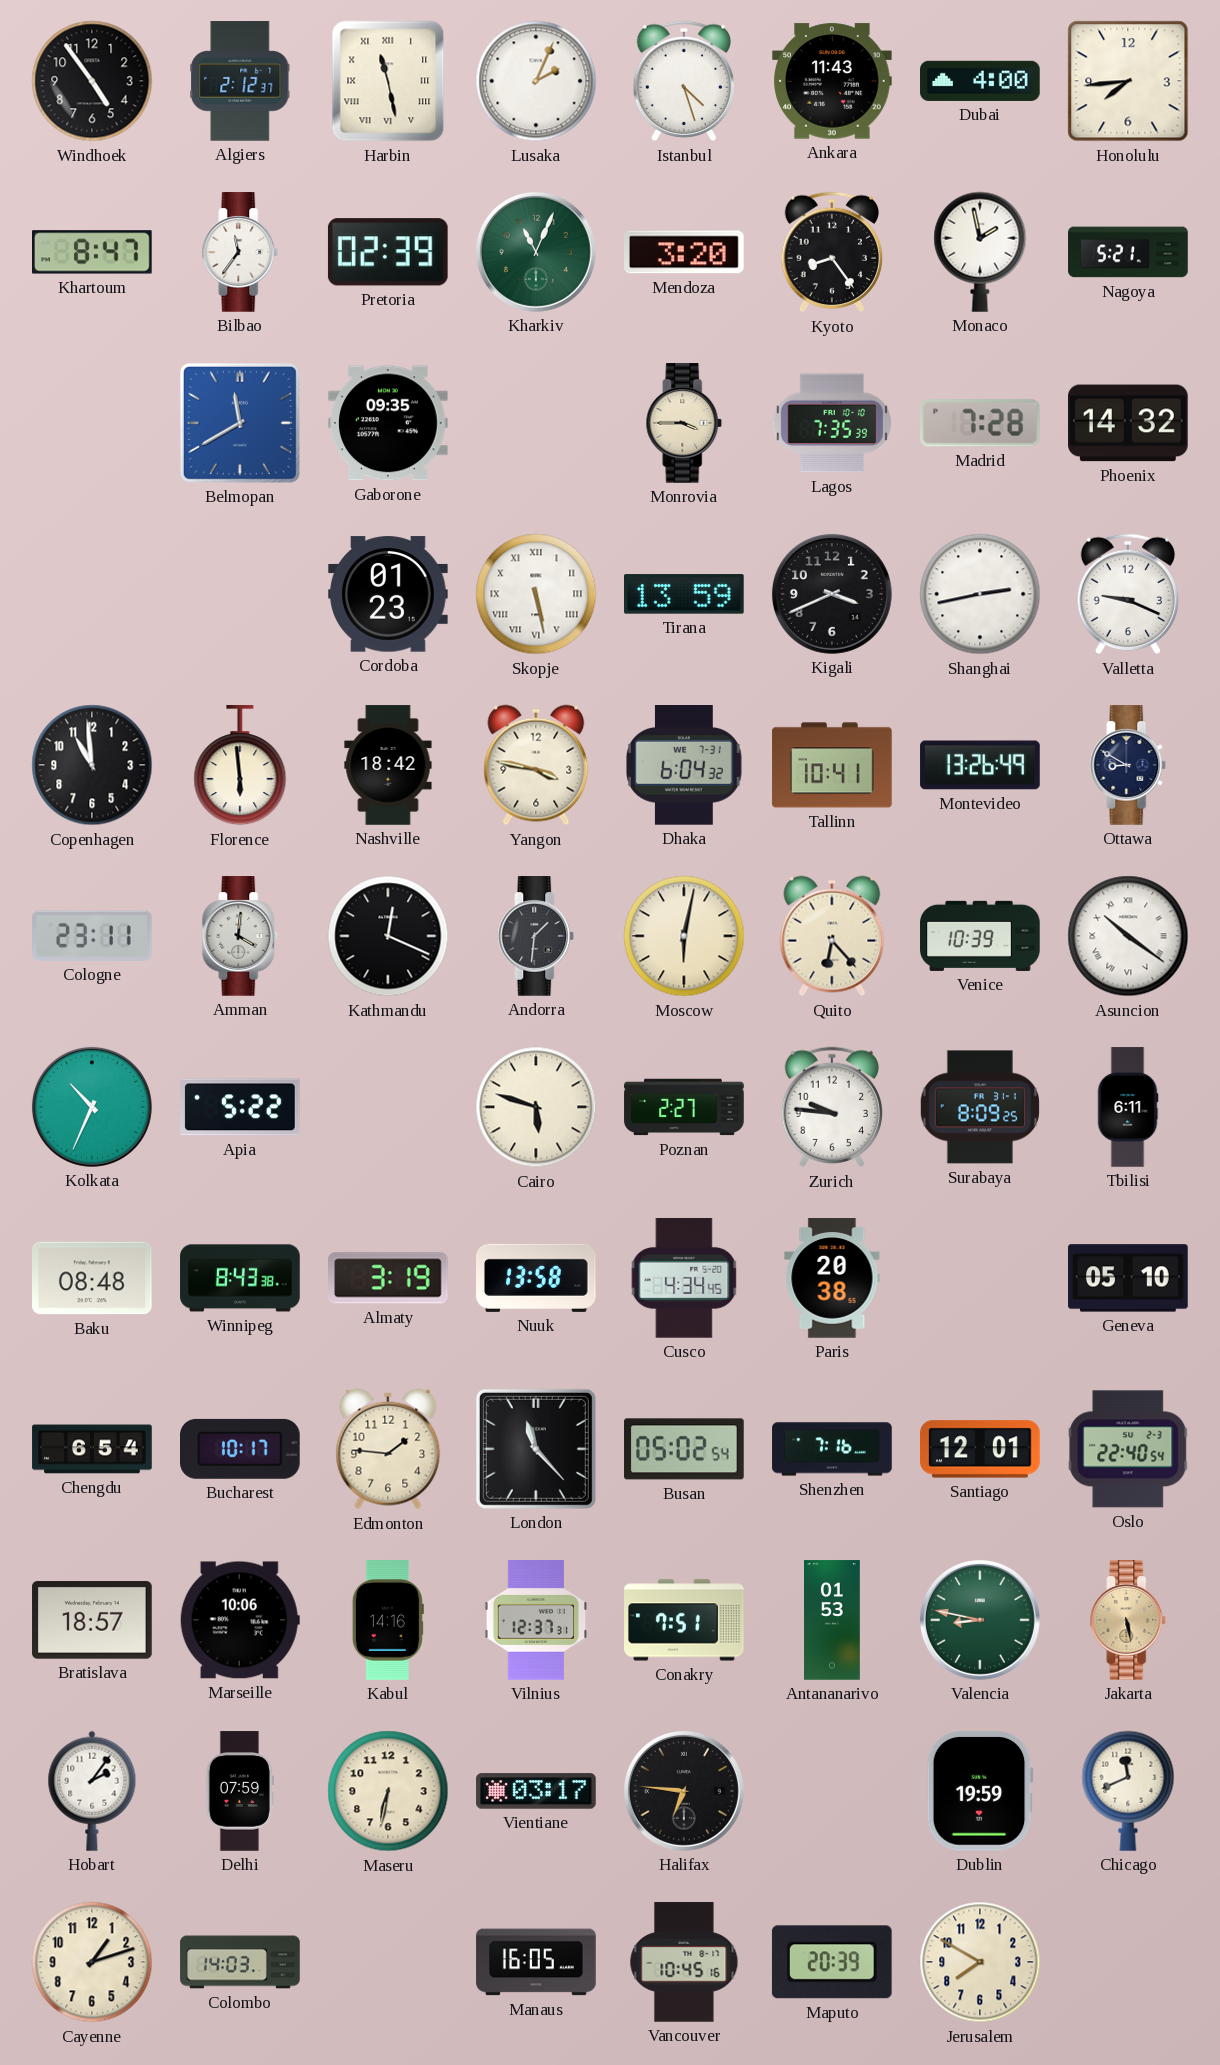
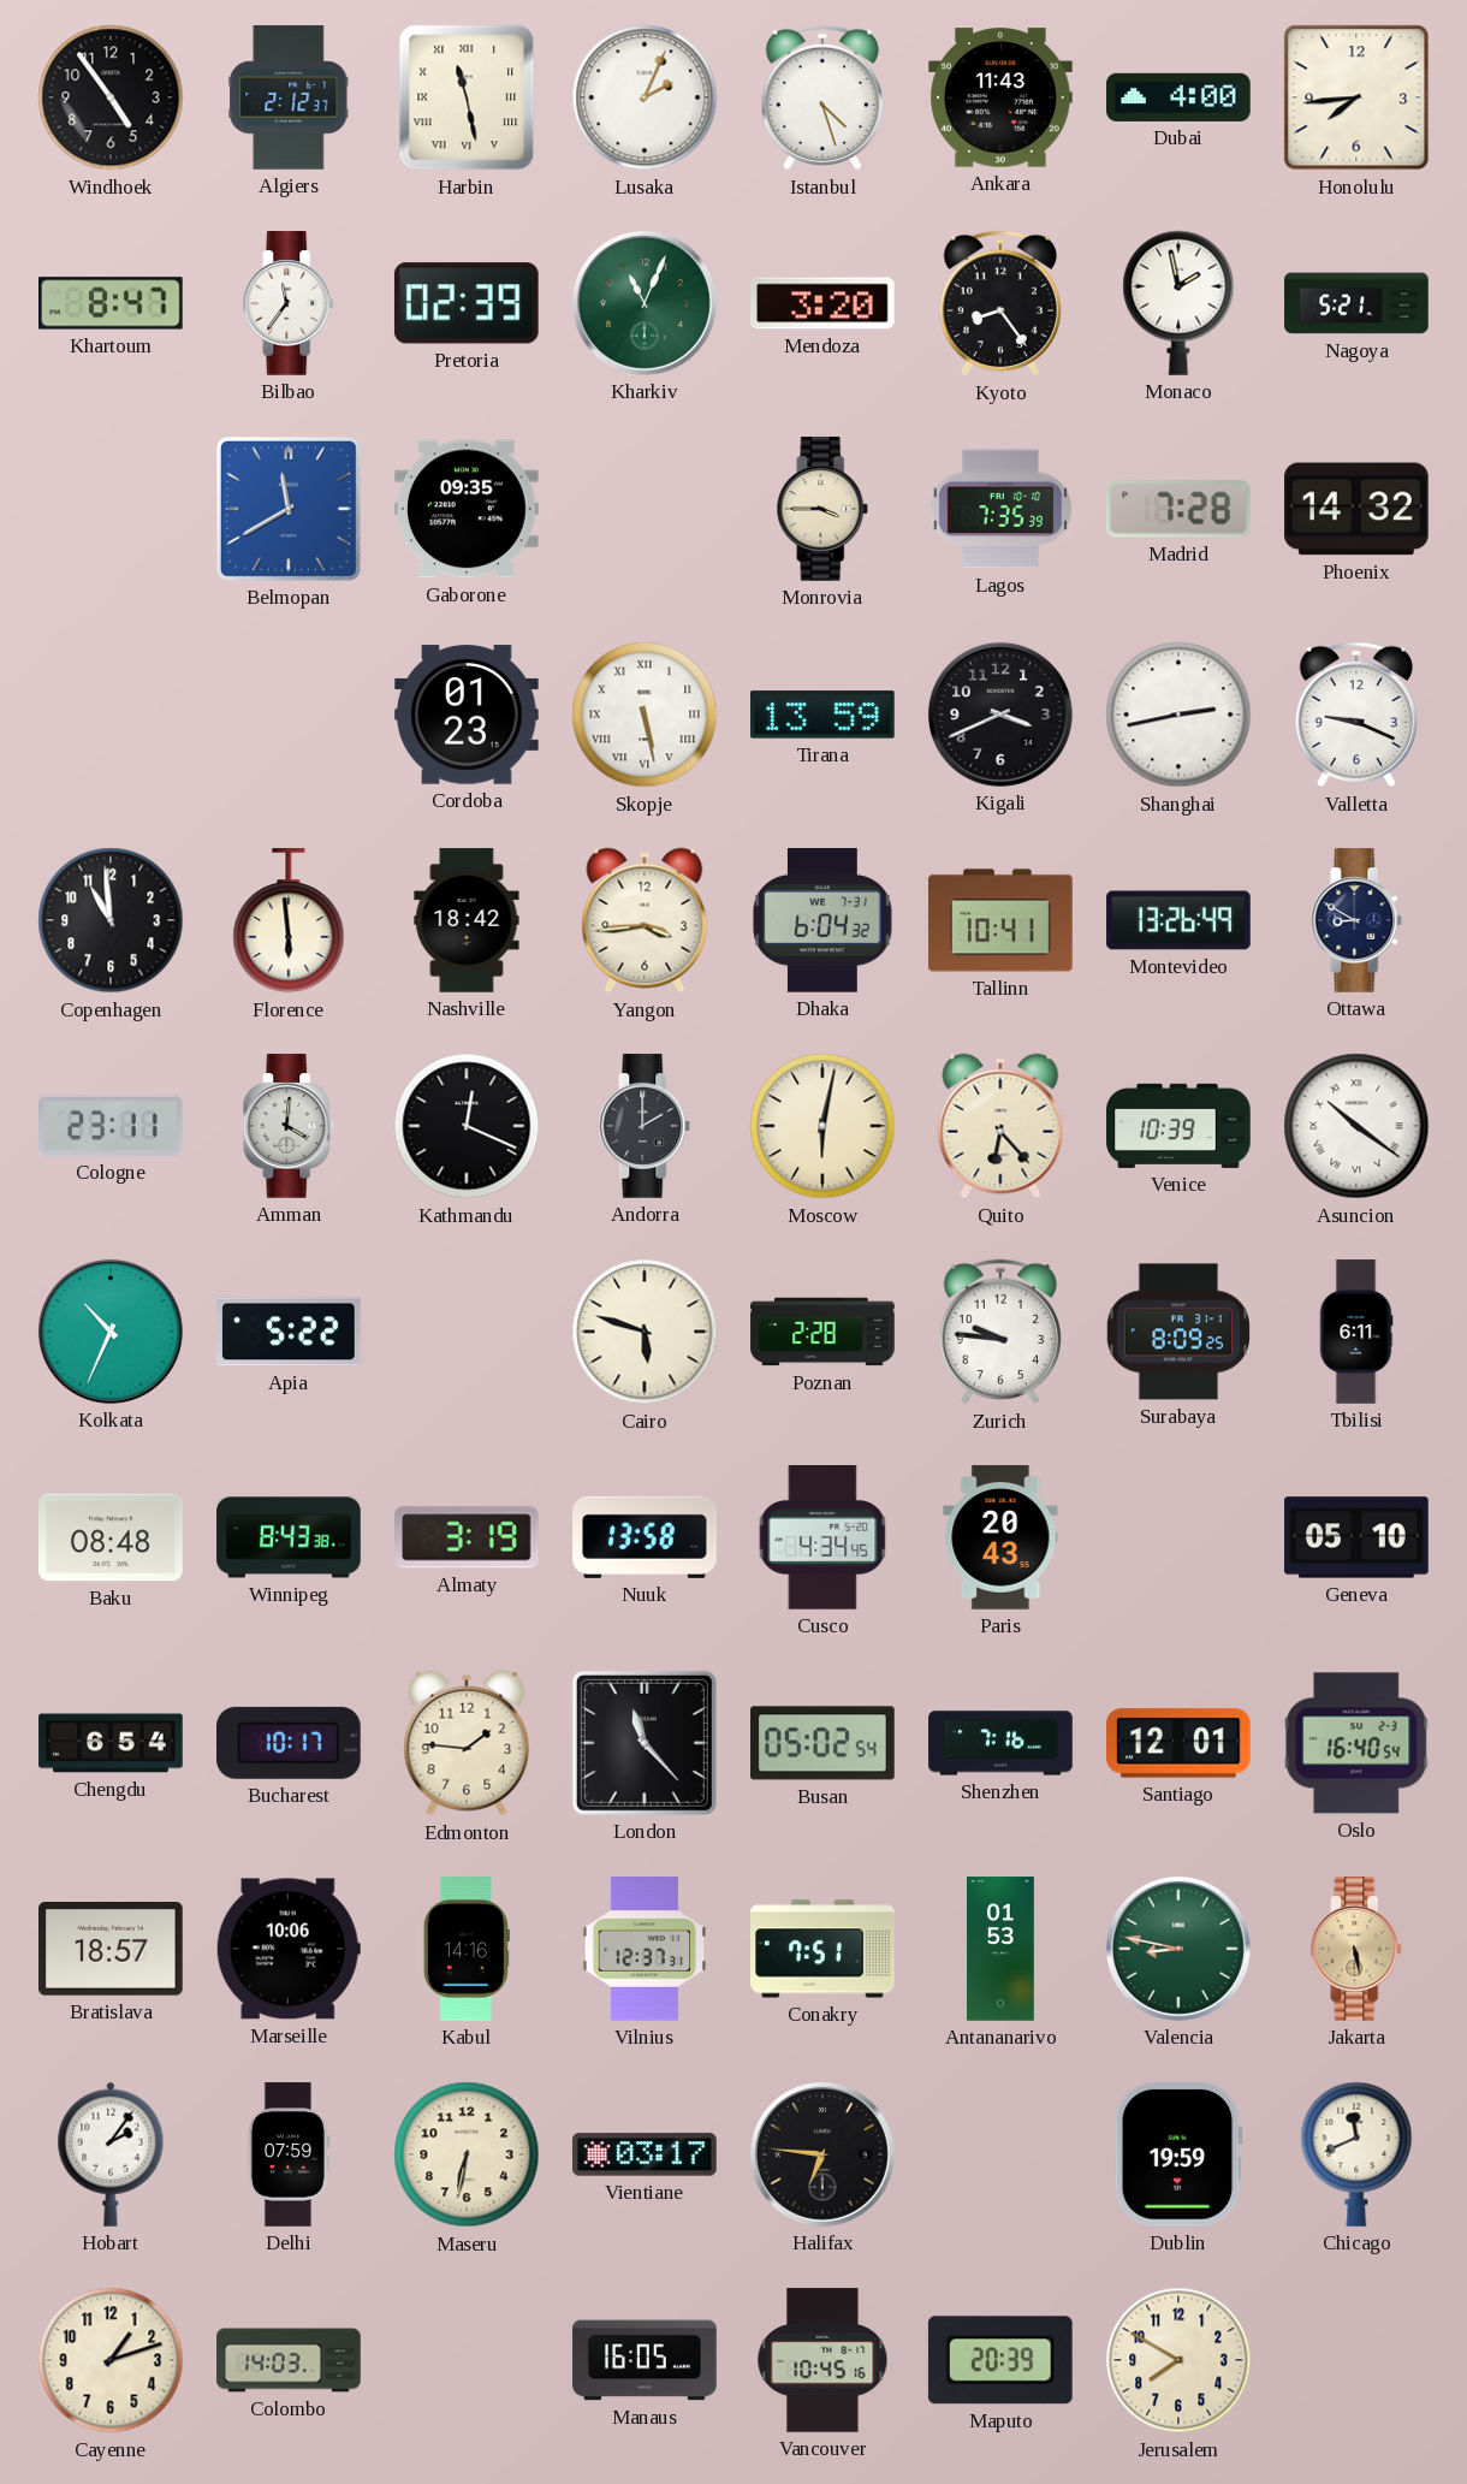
Yangon: 3:47 -> 3:44 (645, 920)
Andorra: 1:31 -> 2:00 (645, 1126)
Poznan: 2:27 -> 2:28 (822, 1332)
Paris: 20:38 -> 20:43 (1000, 1537)
Oslo: 22:40 -> 16:40 (1356, 1743)
